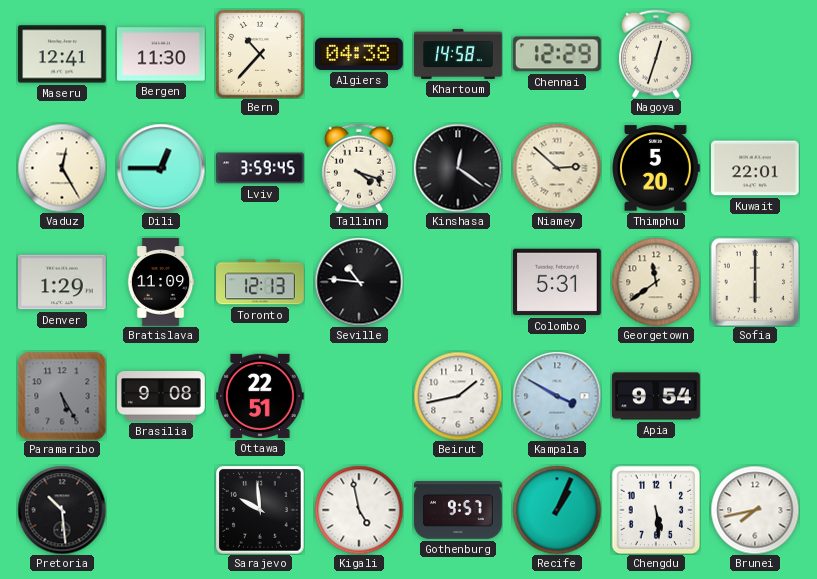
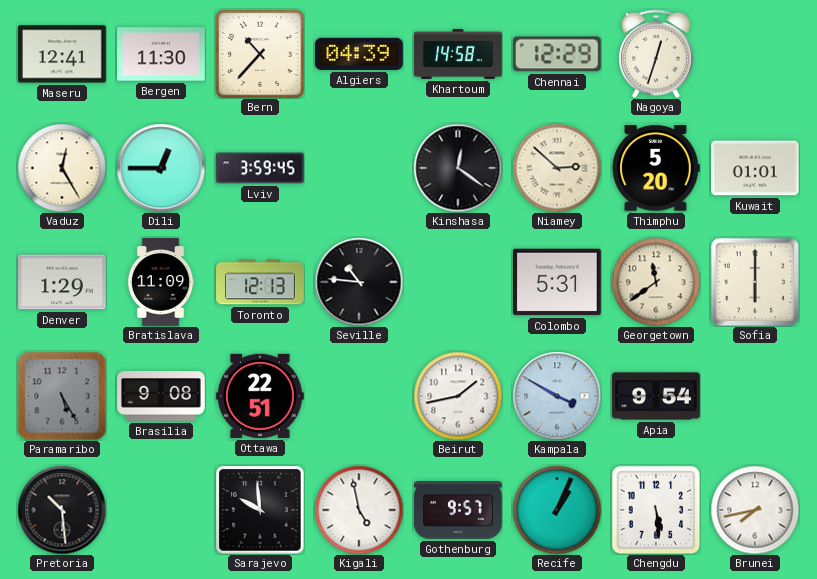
Algiers: 04:38 -> 04:39 (360, 54)
Tallinn: 4:18 -> none (359, 168)
Kuwait: 22:01 -> 01:01 (756, 168)
